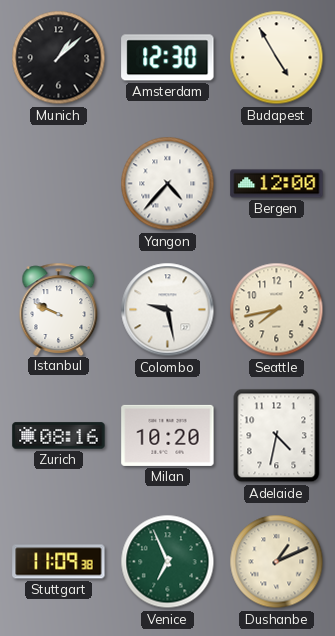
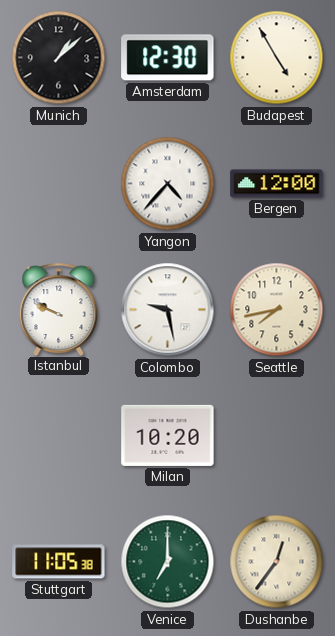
Zurich: 08:16 -> none (59, 436)
Adelaide: 4:32 -> none (277, 436)
Stuttgart: 11:09 -> 11:05 (59, 562)
Venice: 6:56 -> 7:00 (168, 562)
Dushanbe: 1:11 -> 12:36 (277, 562)
